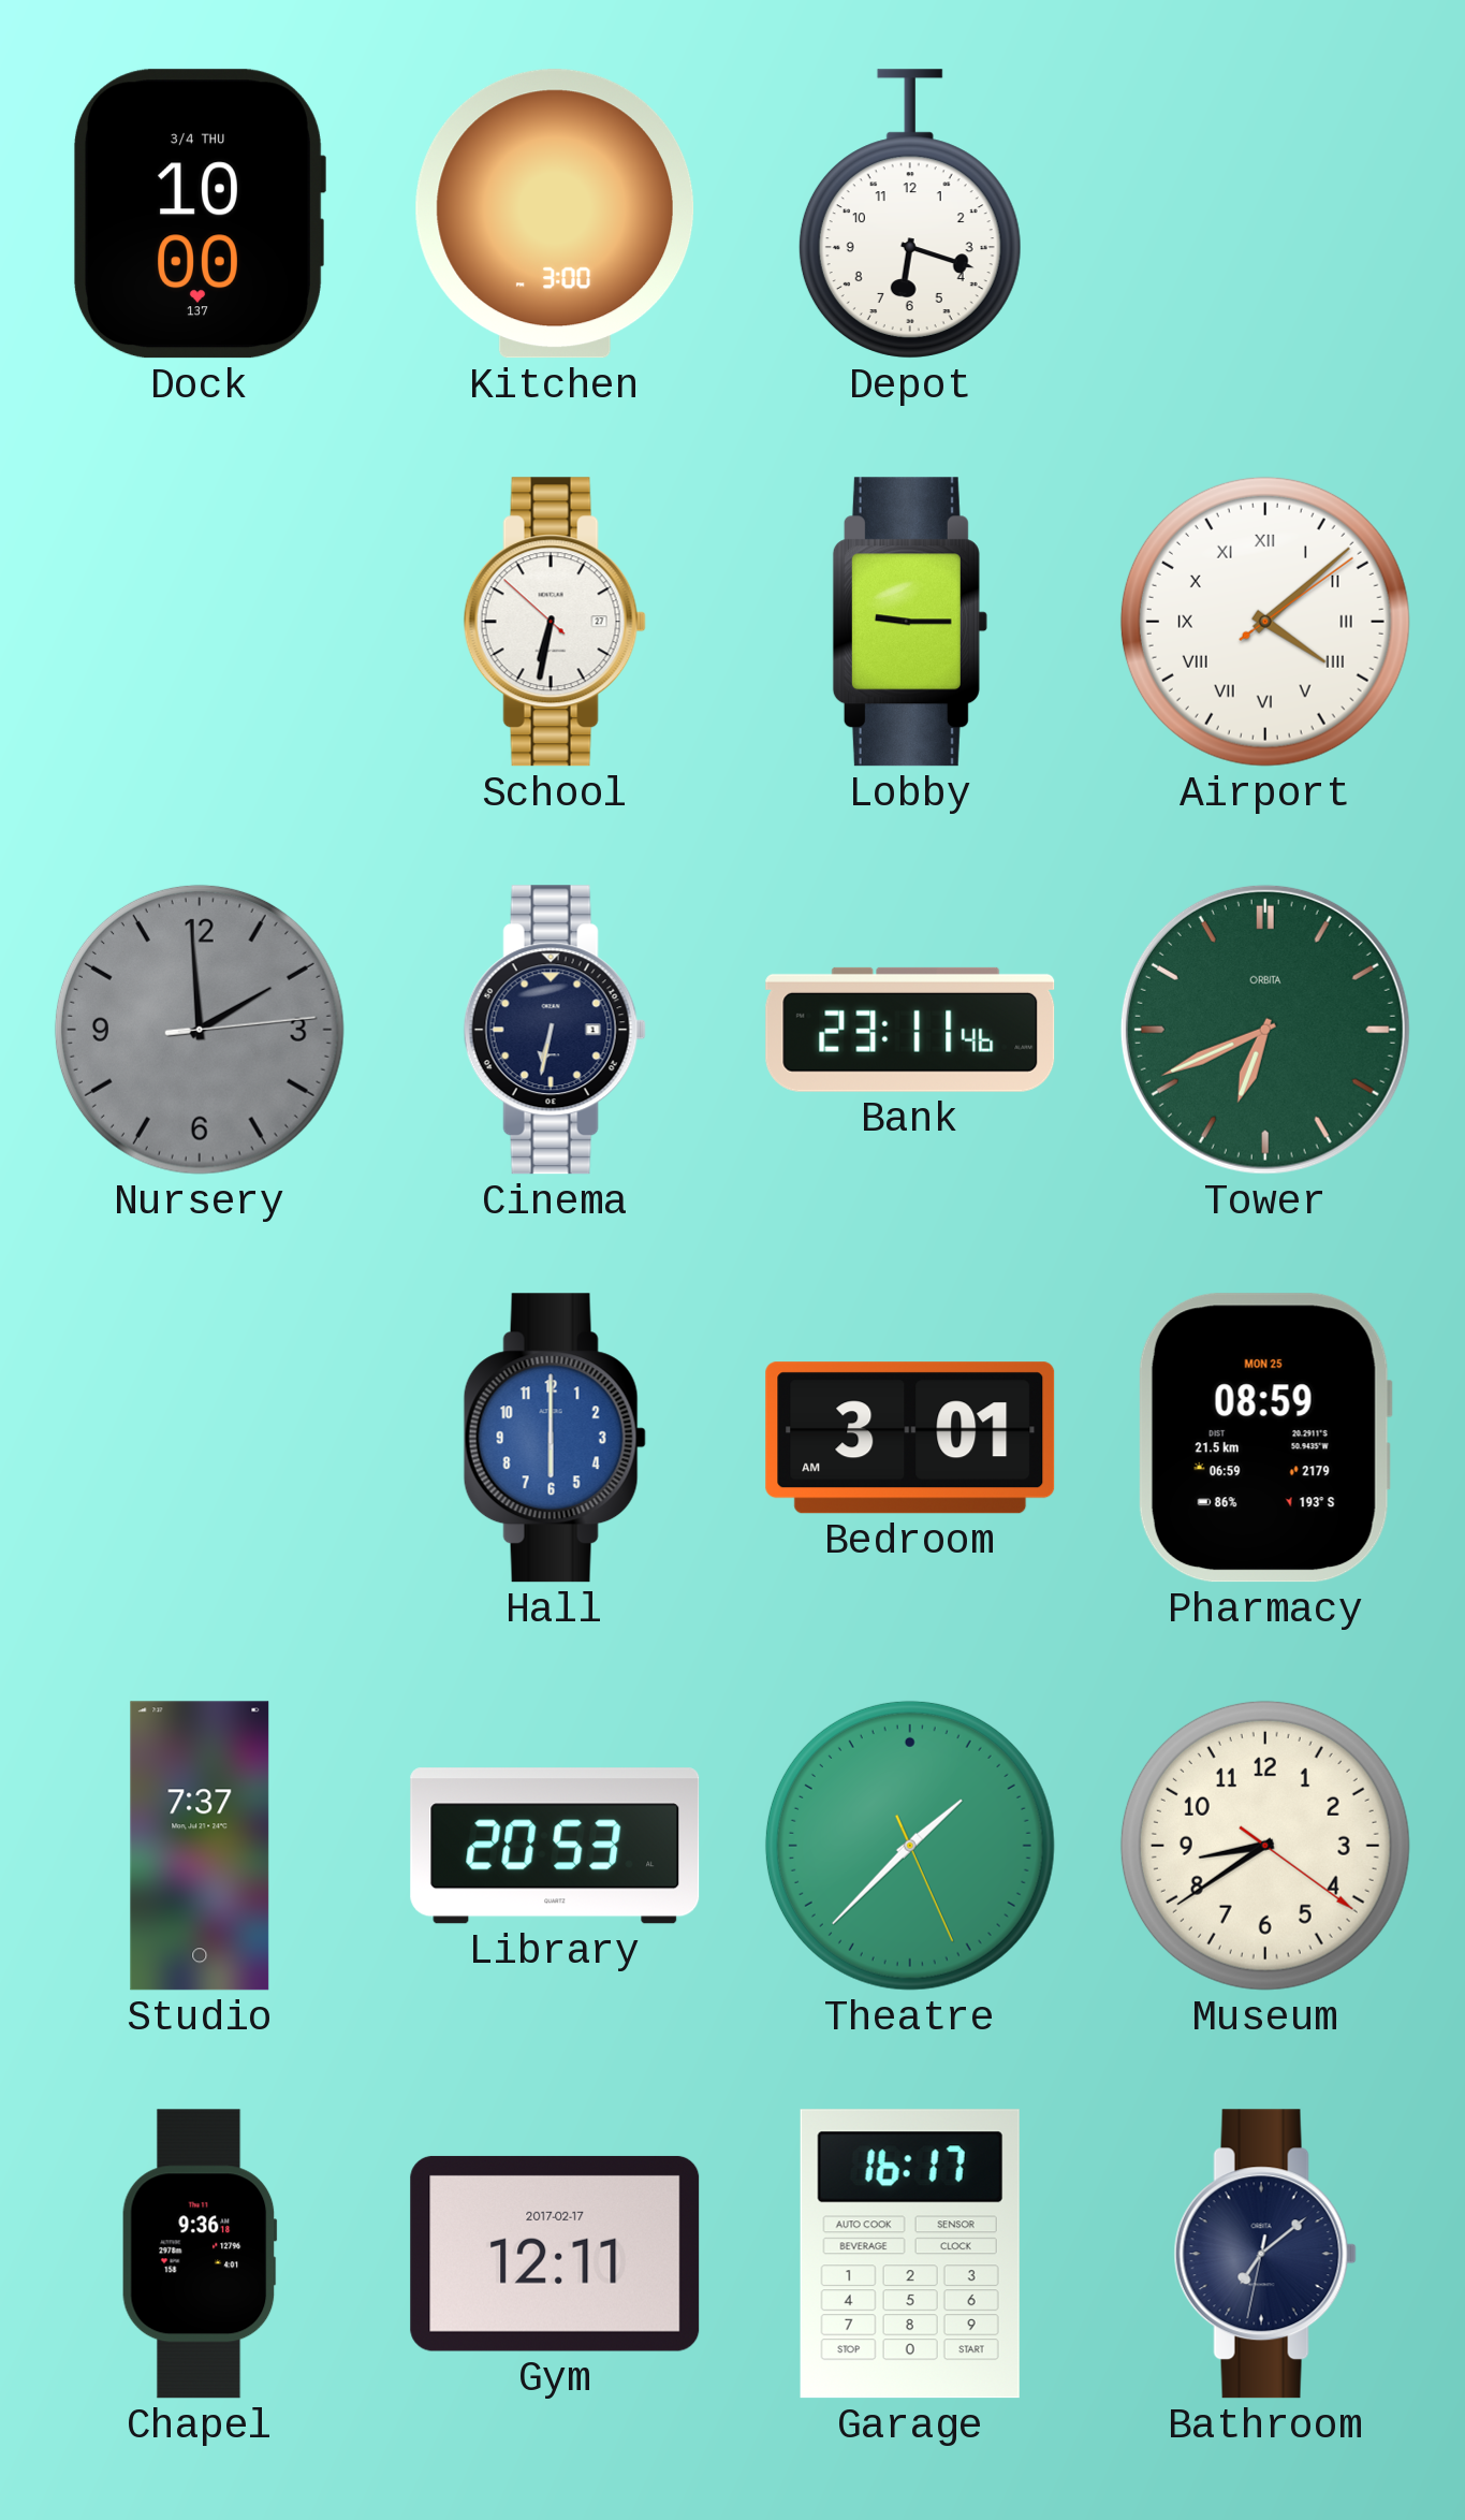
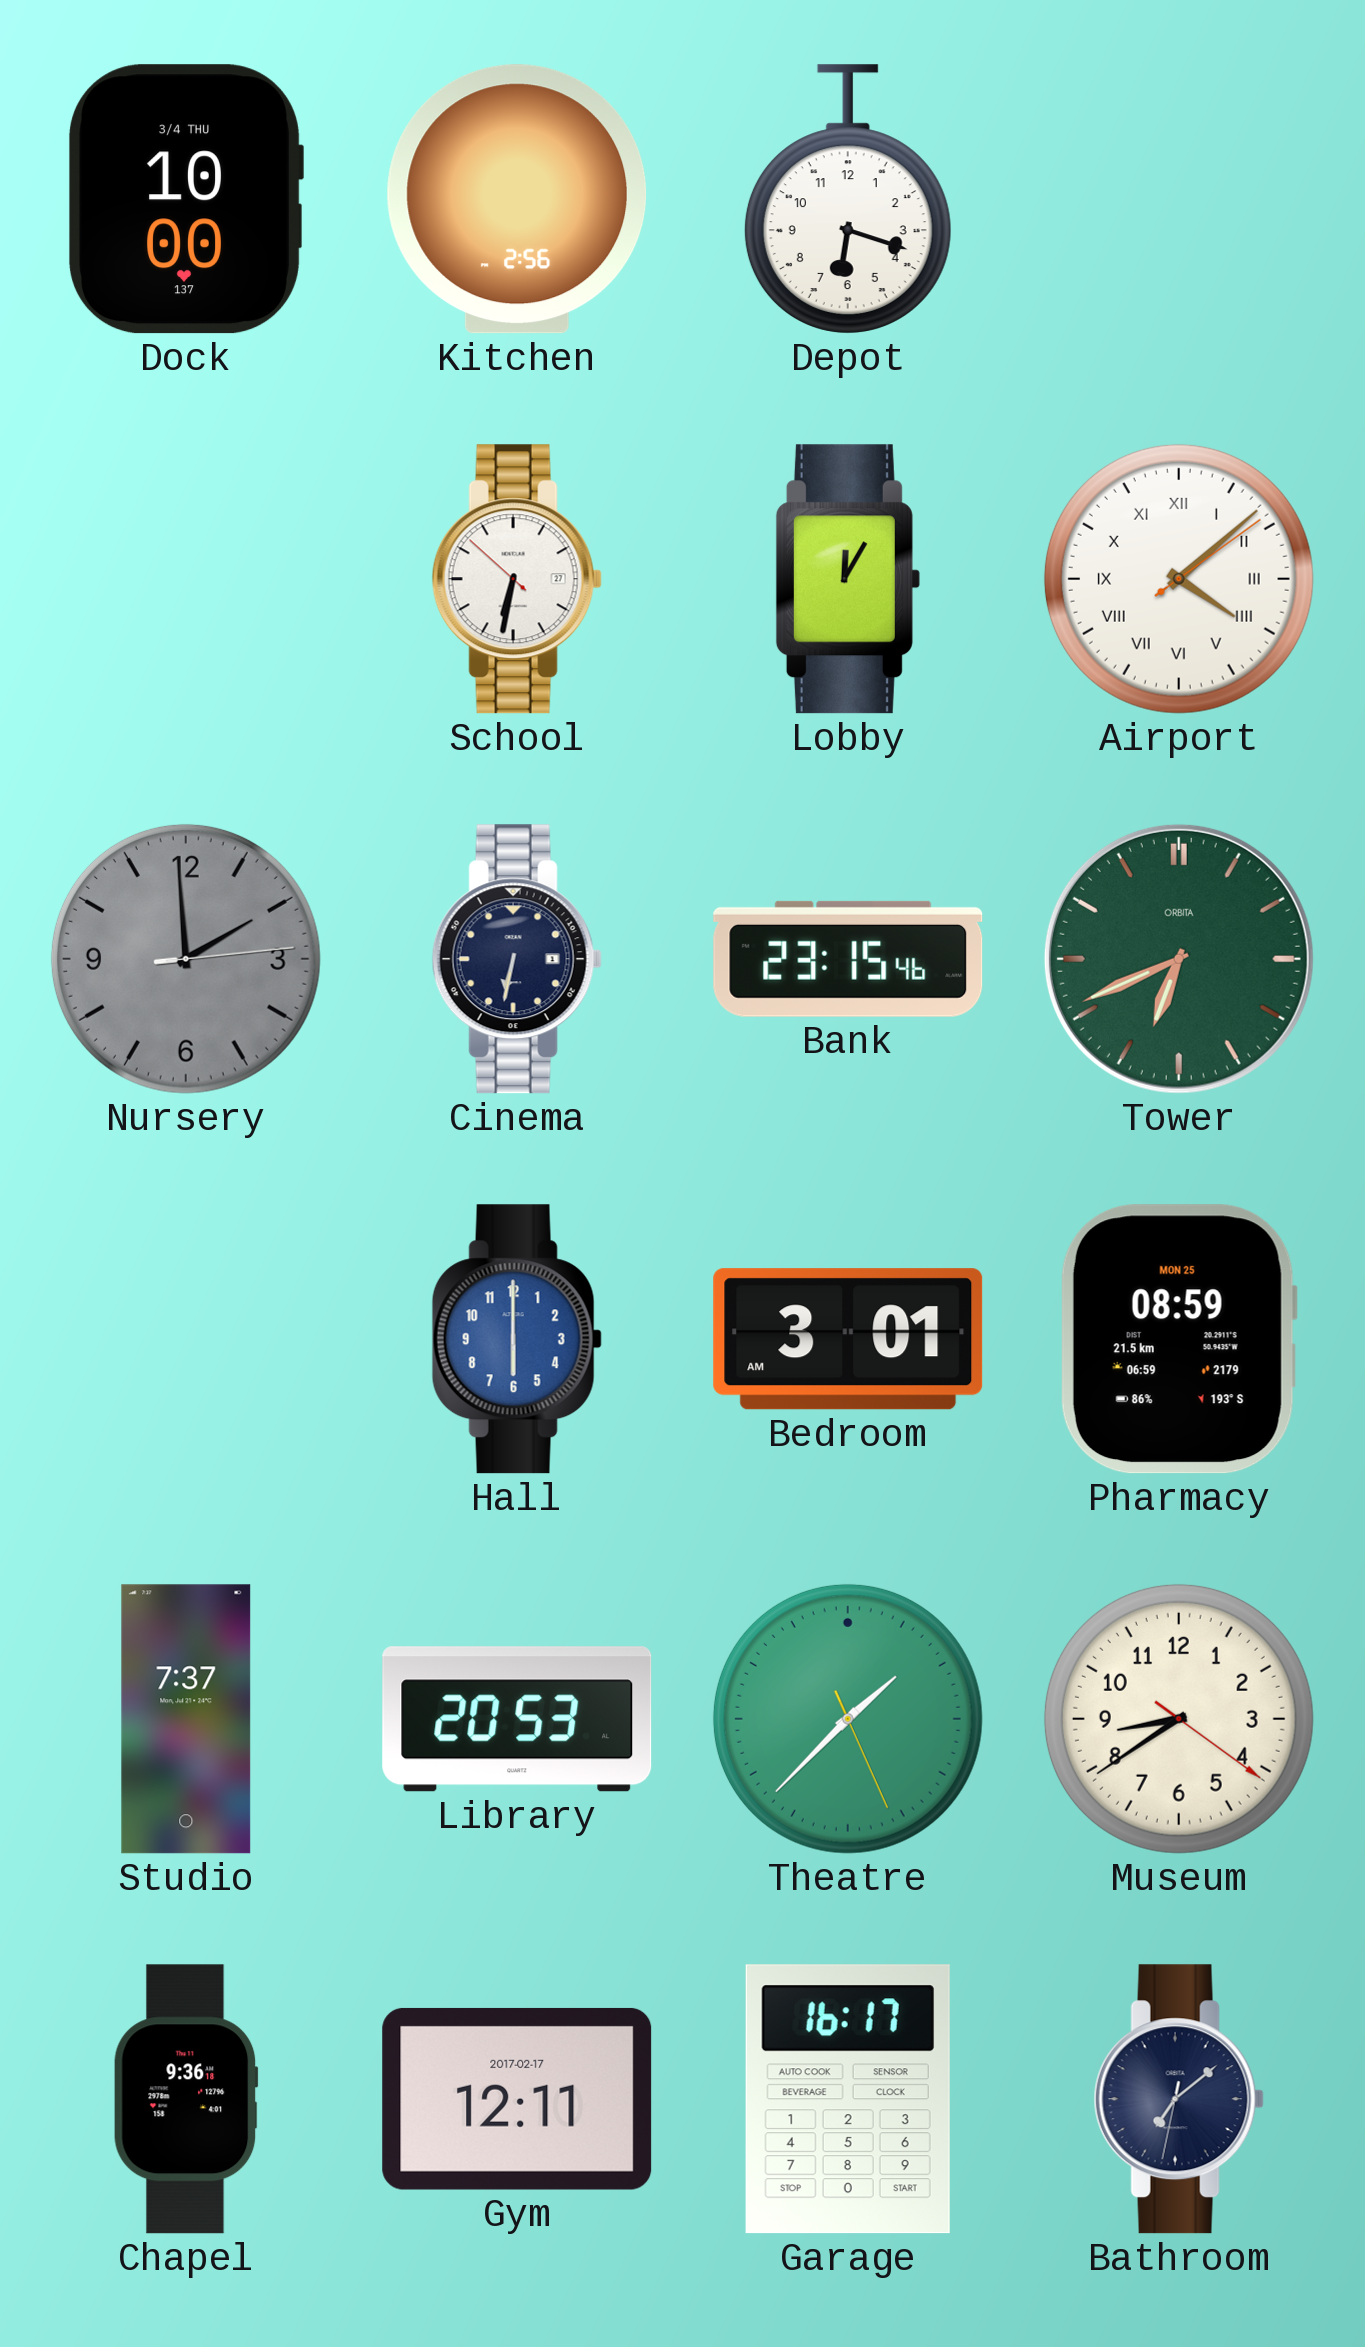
Kitchen: 3:00 -> 2:56 (517, 199)
Lobby: 9:15 -> 12:05 (848, 579)
Bank: 23:11 -> 23:15 (848, 959)
